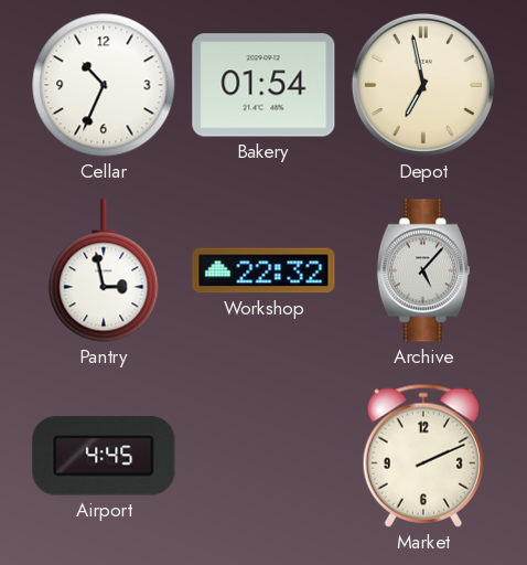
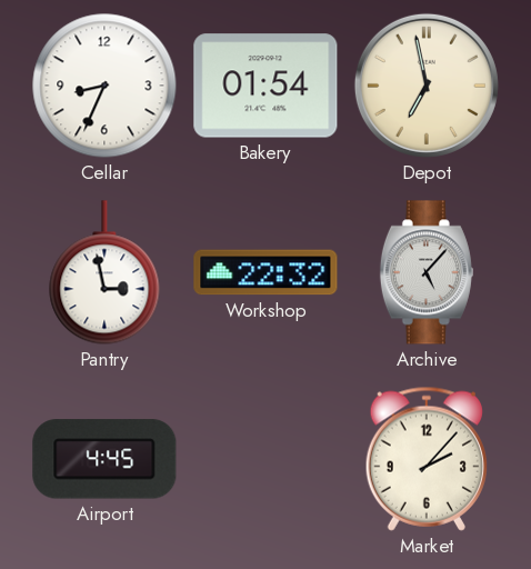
Cellar: 10:34 -> 8:34 (104, 86)
Market: 2:11 -> 2:07 (425, 459)
